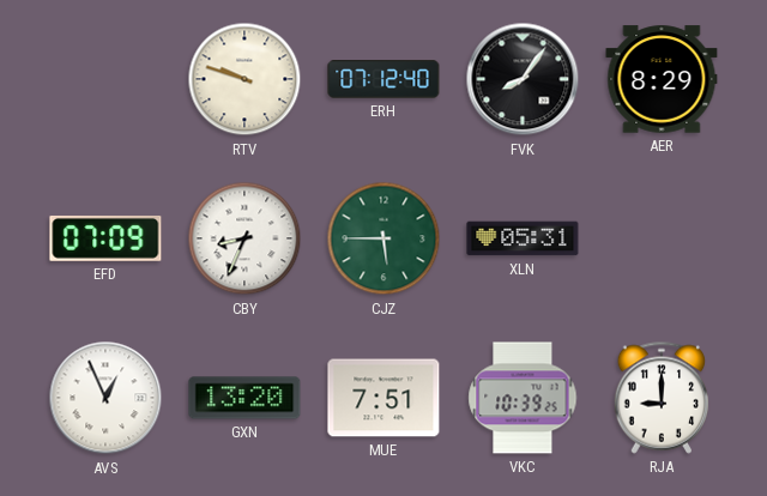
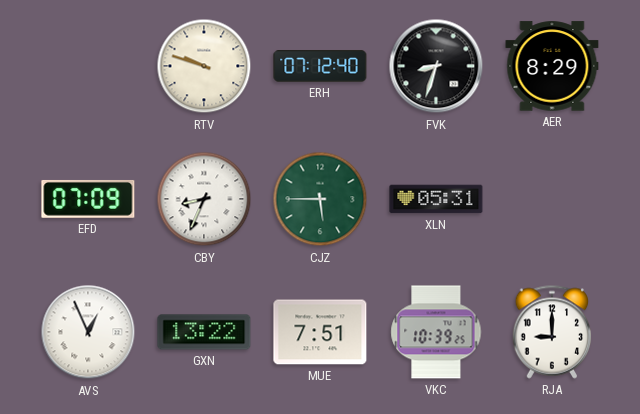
FVK: 8:06 -> 8:33 (436, 66)
GXN: 13:20 -> 13:22 (204, 332)
